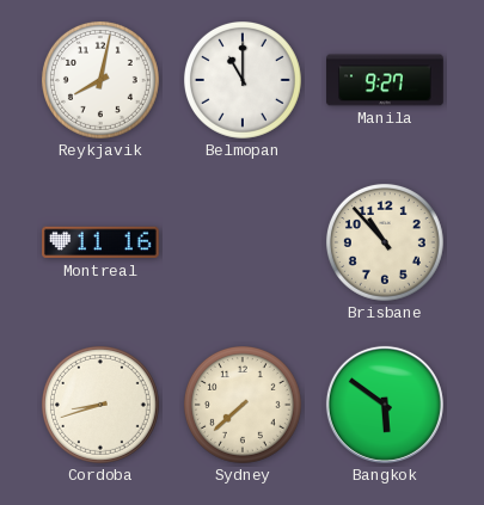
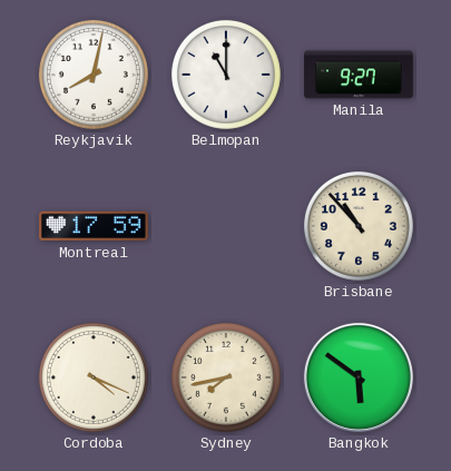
Montreal: 11:16 -> 17:59 (95, 226)
Cordoba: 8:42 -> 4:19 (94, 377)
Sydney: 7:38 -> 7:43 (226, 377)
